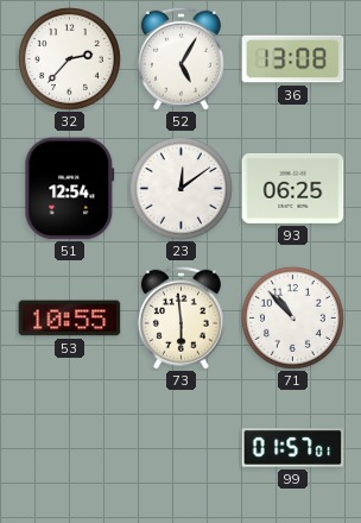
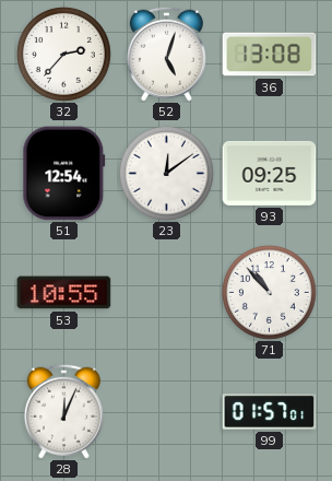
52: 5:05 -> 5:03 (166, 54)
93: 06:25 -> 09:25 (270, 173)
73: 5:59 -> none (180, 317)
28: none -> 12:04 (63, 411)
